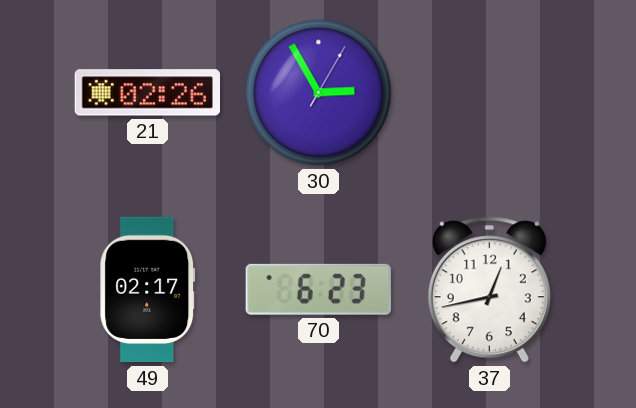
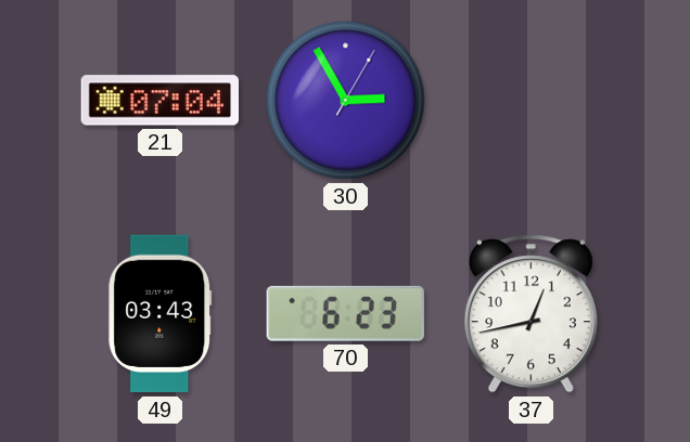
21: 02:26 -> 07:04 (159, 101)
49: 02:17 -> 03:43 (161, 314)
